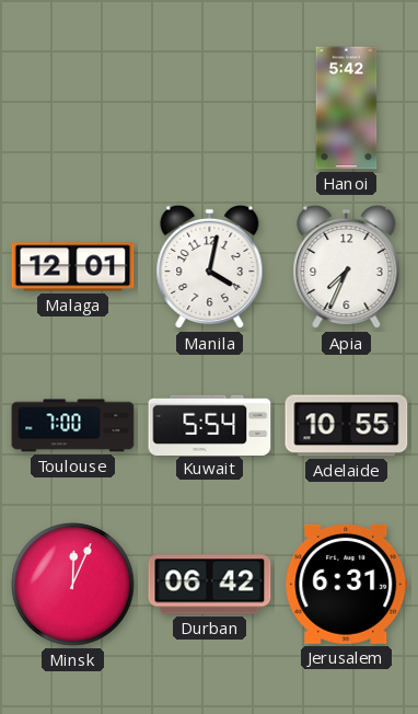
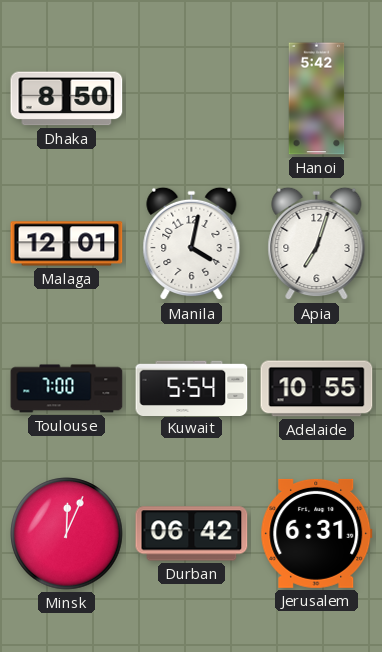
Dhaka: none -> 8:50 (67, 99)
Apia: 7:34 -> 7:03 (317, 244)
